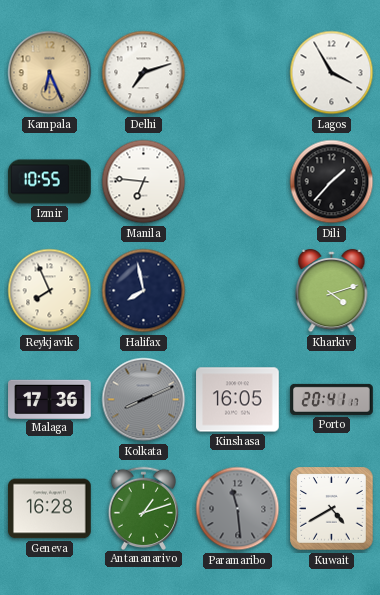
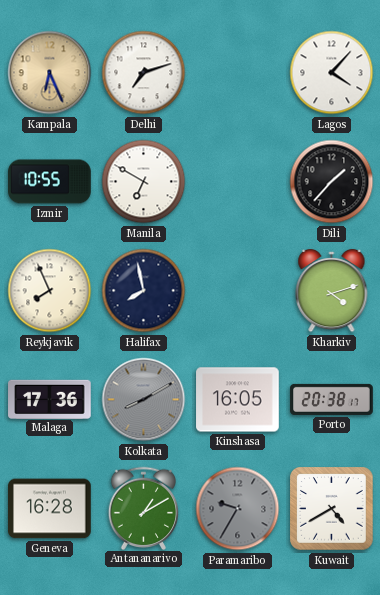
Lagos: 3:55 -> 4:07 (332, 73)
Manila: 6:46 -> 6:50 (144, 182)
Kolkata: 8:11 -> 8:10 (144, 400)
Porto: 20:41 -> 20:38 (332, 399)
Antananarivo: 1:12 -> 1:10 (144, 508)
Paramaribo: 11:29 -> 9:35 (238, 509)
